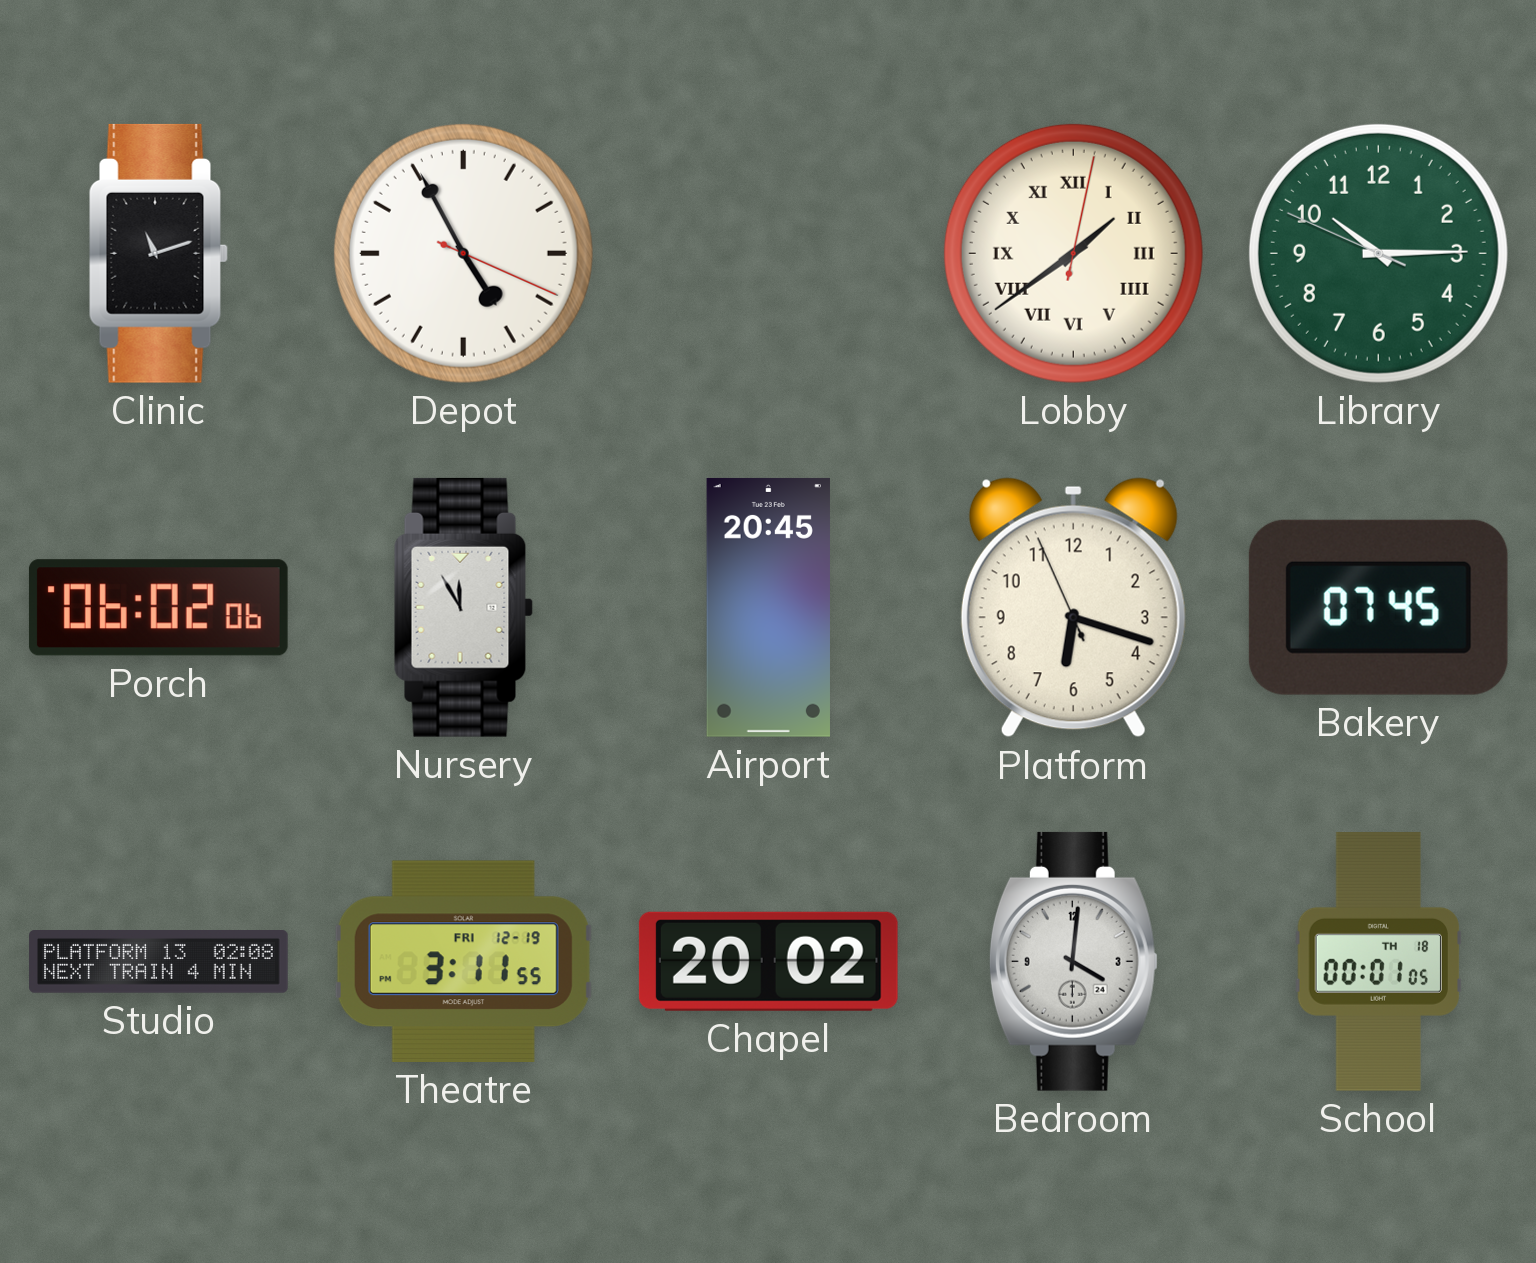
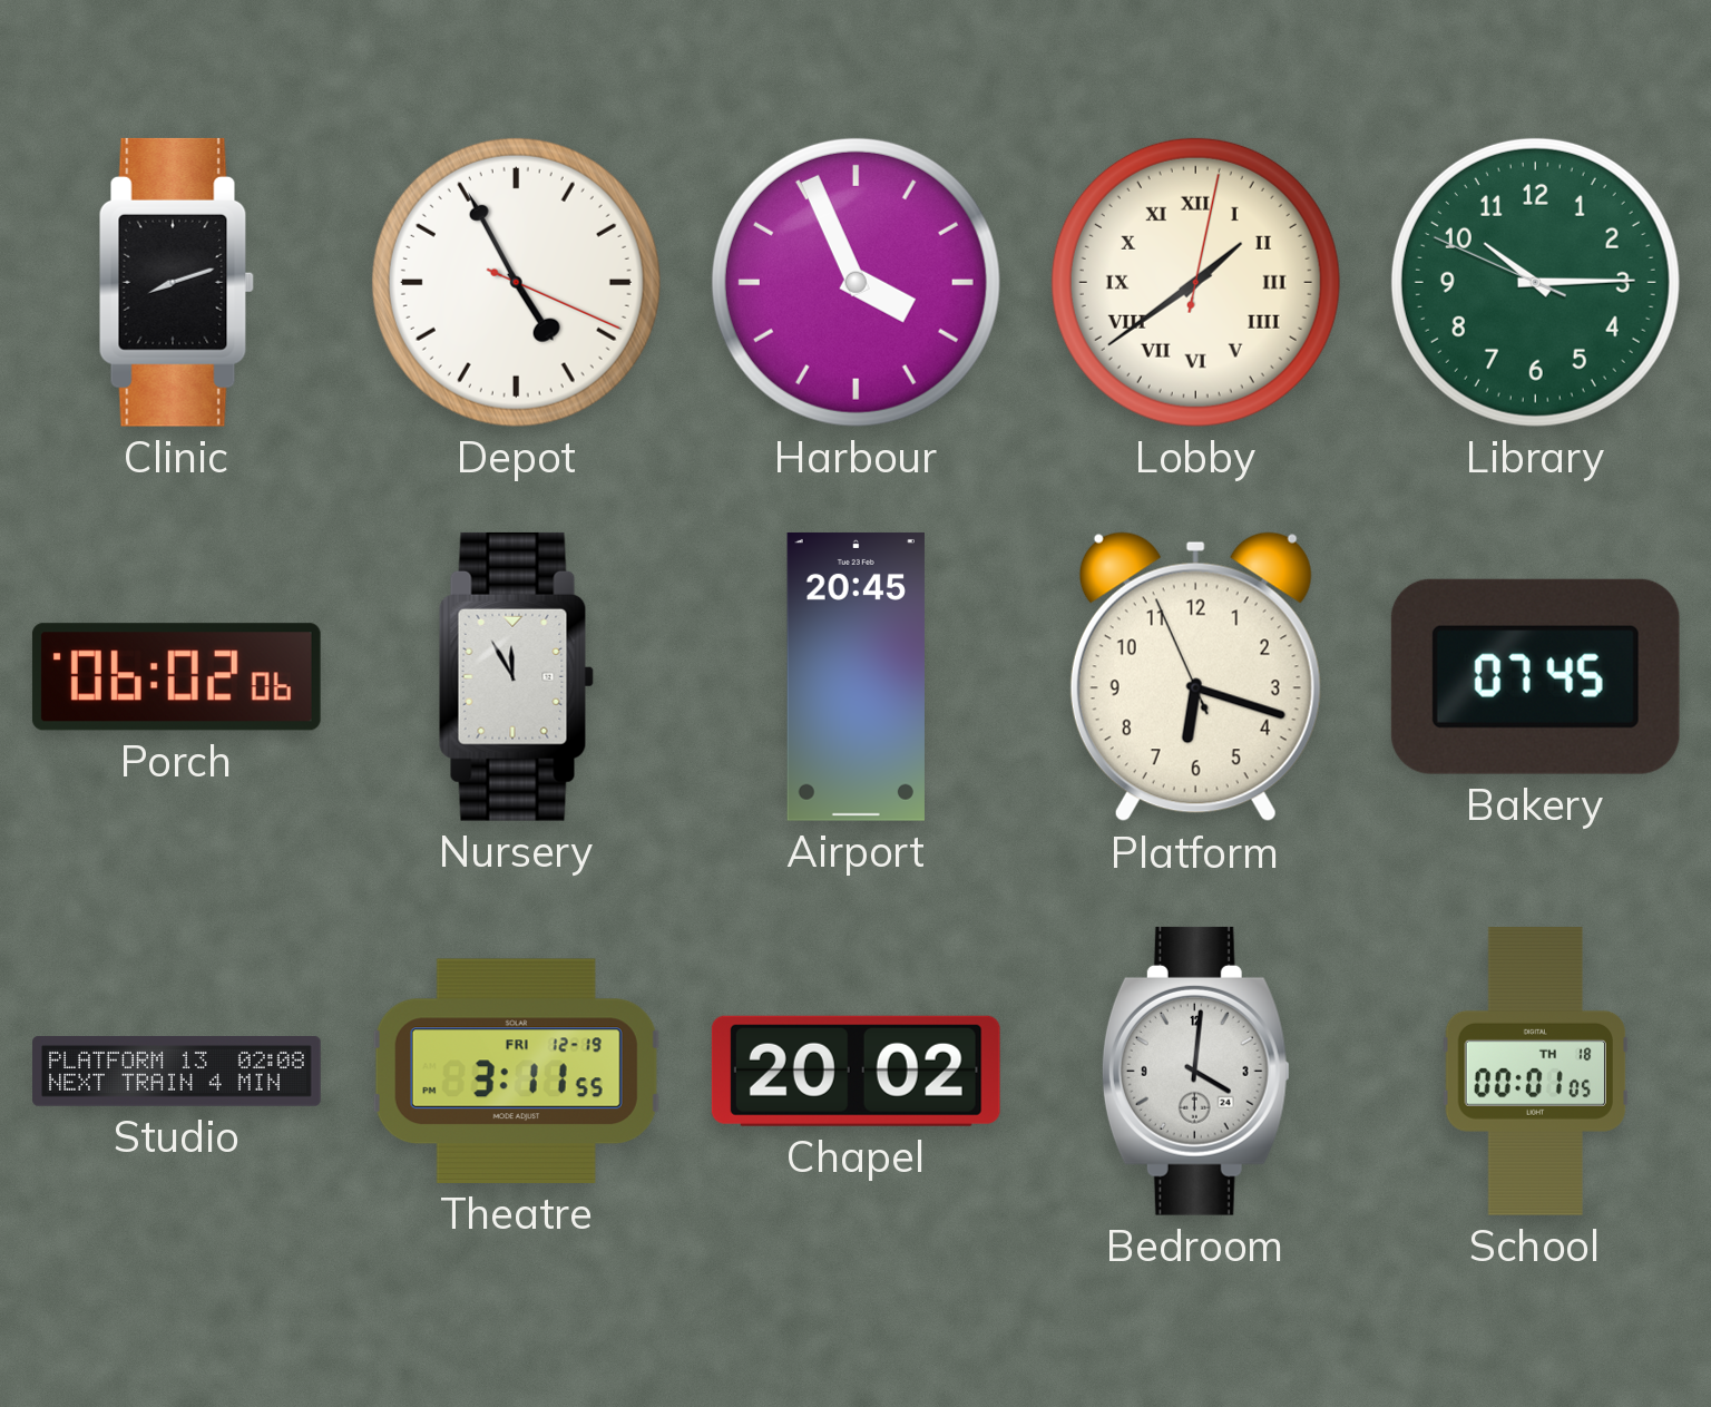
Clinic: 11:12 -> 8:12 (176, 282)
Harbour: none -> 3:56 (855, 282)
